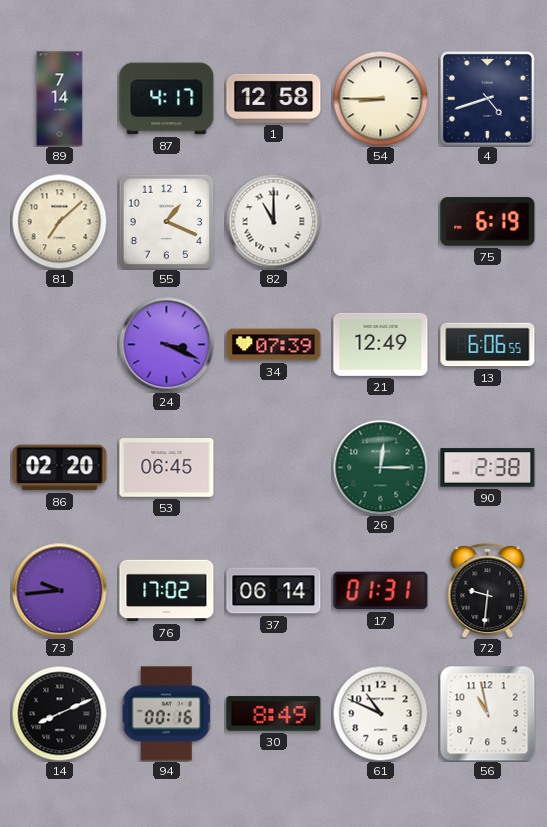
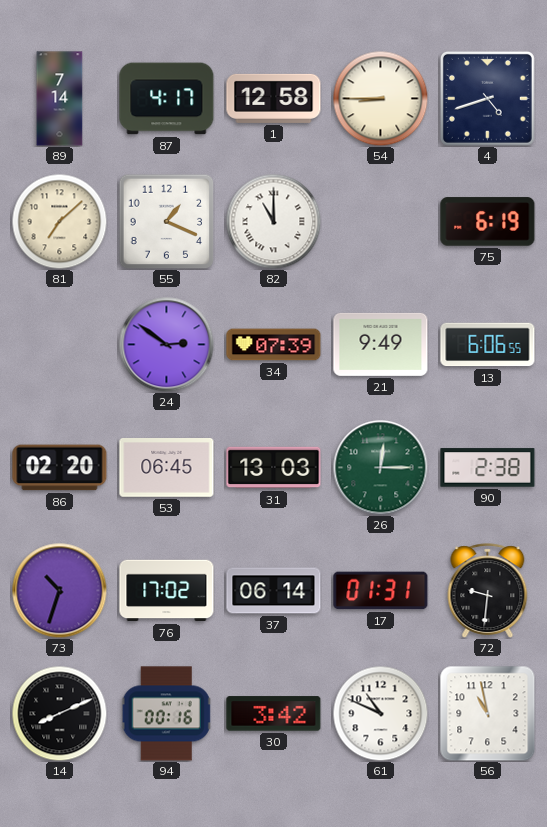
24: 3:19 -> 2:51 (166, 344)
21: 12:49 -> 9:49 (381, 344)
31: none -> 13:03 (274, 468)
73: 9:44 -> 10:33 (59, 590)
30: 8:49 -> 3:42 (274, 714)
